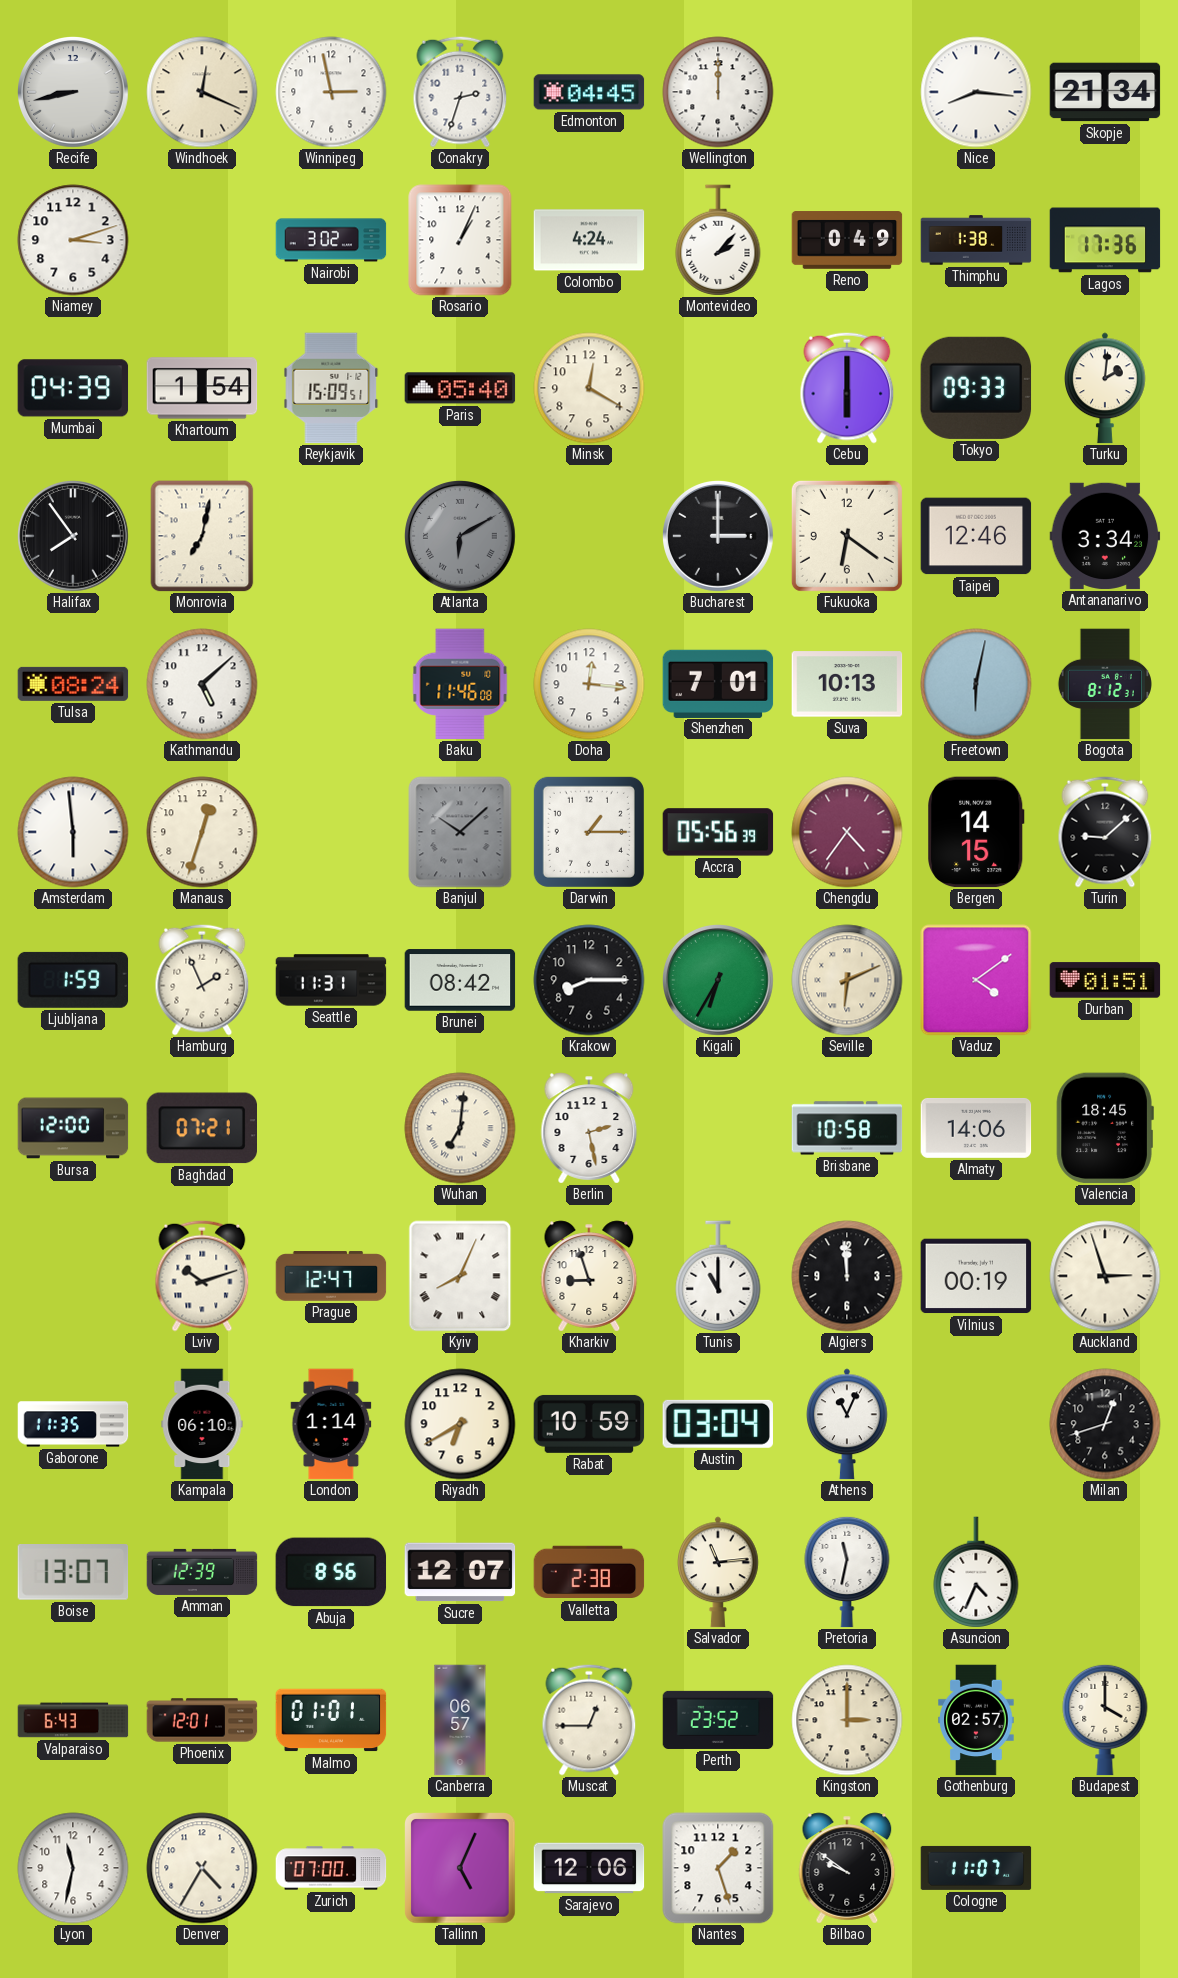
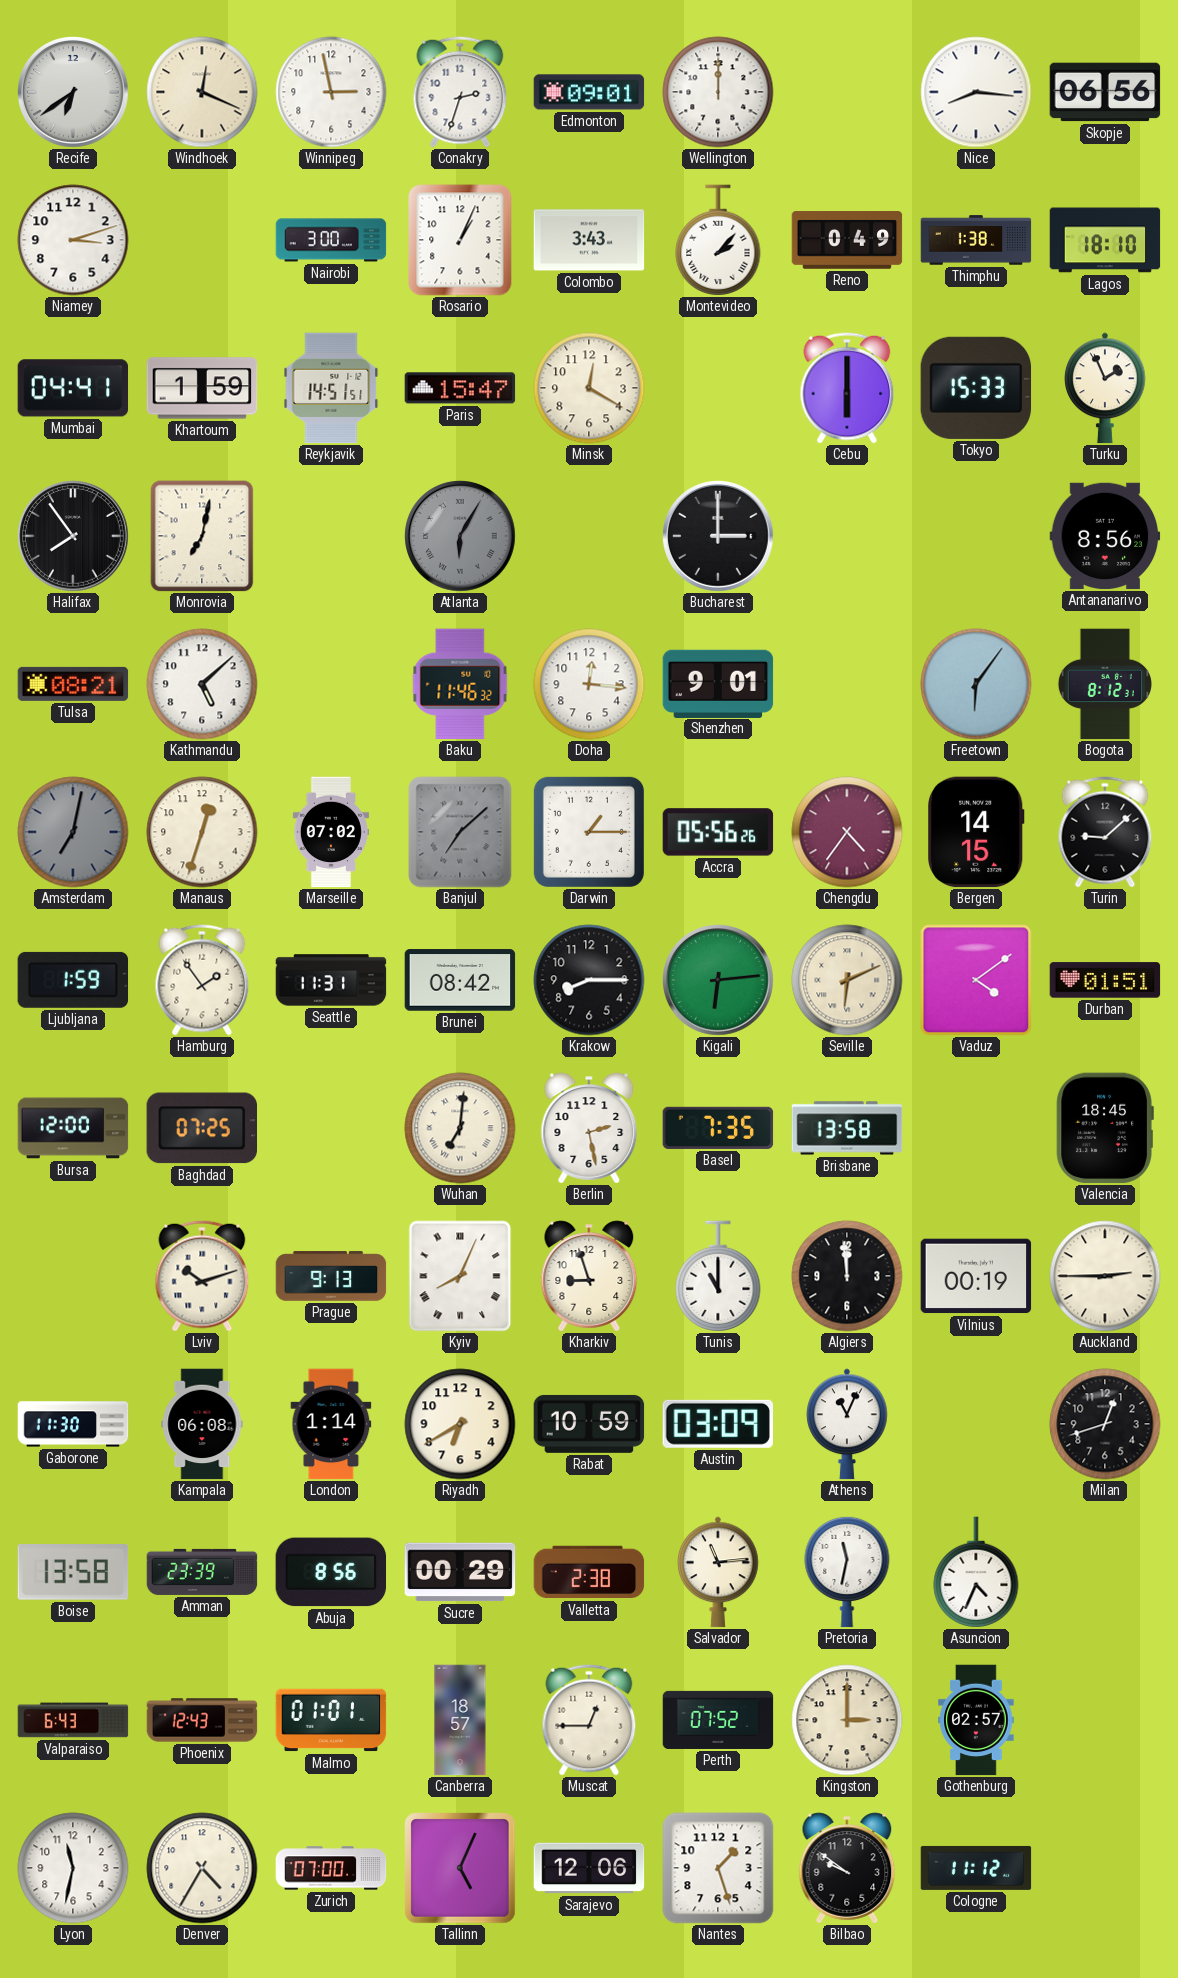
Recife: 8:43 -> 6:39 (74, 93)
Edmonton: 04:45 -> 09:01 (589, 92)
Skopje: 21:34 -> 06:56 (1105, 92)
Nairobi: 3:02 -> 3:00 (331, 240)
Colombo: 4:24 -> 3:43 (589, 240)
Lagos: 17:36 -> 18:10 (1105, 240)
Mumbai: 04:39 -> 04:41 (73, 388)
Khartoum: 1:54 -> 1:59 (202, 388)
Reykjavik: 15:09 -> 14:51 (331, 388)
Paris: 05:40 -> 15:47 (460, 388)
Tokyo: 09:33 -> 15:33 (976, 388)
Turku: 2:01 -> 1:56 (1106, 388)
Atlanta: 6:10 -> 6:05 (461, 537)
Fukuoka: 6:21 -> none (847, 536)
Taipei: 12:46 -> none (976, 536)
Antananarivo: 3:34 -> 8:56 (1105, 536)
Tulsa: 08:24 -> 08:21 (73, 684)
Baku: 11:46:08 -> 11:46:32 (460, 684)
Shenzhen: 7:01 -> 9:01 (718, 683)
Suva: 10:13 -> none (847, 684)
Freetown: 6:02 -> 6:06 (976, 684)
Amsterdam: 5:59 -> 7:02 (73, 832)
Amsterdam dial: white -> grey (73, 832)
Marseille: none -> 07:02 (331, 832)
Banjul: 10:08 -> 7:08 (460, 832)
Accra: 05:56:39 -> 05:56:26 (718, 832)
Hamburg: 1:56 -> 1:54 (202, 980)
Kigali: 6:35 -> 6:14 (719, 981)
Baghdad: 07:21 -> 07:25 (201, 1128)
Basel: none -> 7:35 (718, 1128)
Brisbane: 10:58 -> 13:58 (847, 1128)
Almaty: 14:06 -> none (976, 1128)
Prague: 12:47 -> 9:13 (331, 1276)
Auckland: 2:57 -> 2:45 (1105, 1276)
Gaborone: 11:35 -> 11:30 (73, 1424)
Kampala: 06:10 -> 06:08 (202, 1424)
Austin: 03:04 -> 03:09 (717, 1424)
Boise: 13:07 -> 13:58 (73, 1572)
Amman: 12:39 -> 23:39 (202, 1572)
Sucre: 12:07 -> 00:29 (460, 1572)
Phoenix: 12:01 -> 12:43 (202, 1720)
Canberra: 06:57 -> 18:57 (460, 1720)
Perth: 23:52 -> 07:52 (718, 1720)
Budapest: 4:00 -> none (1105, 1720)
Cologne: 11:07 -> 11:12 (976, 1868)
